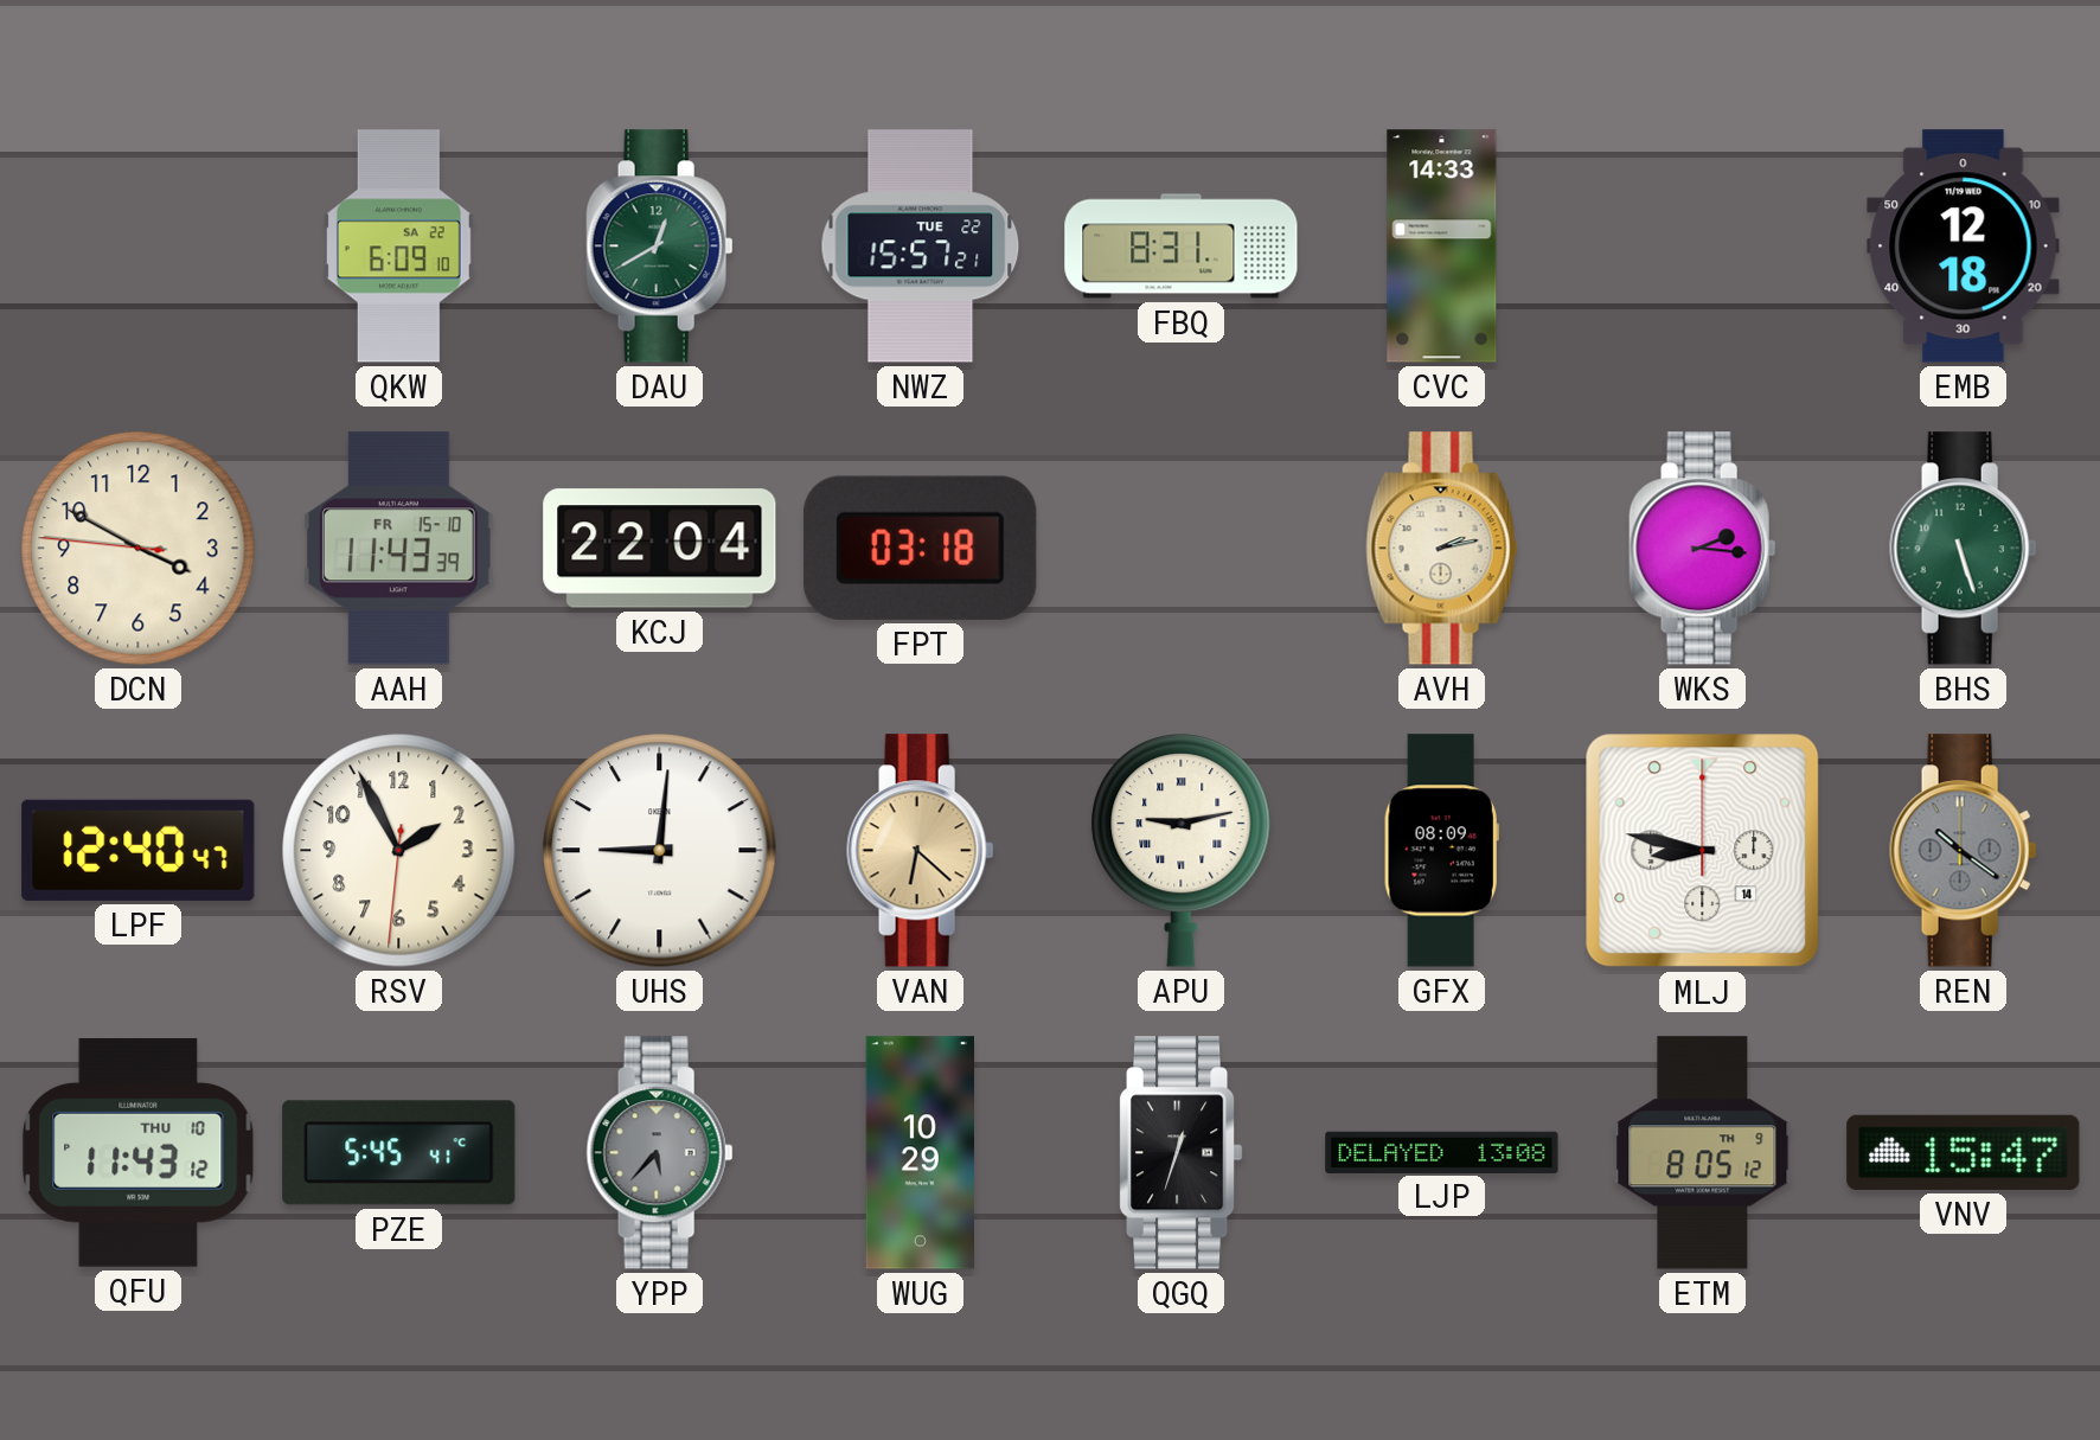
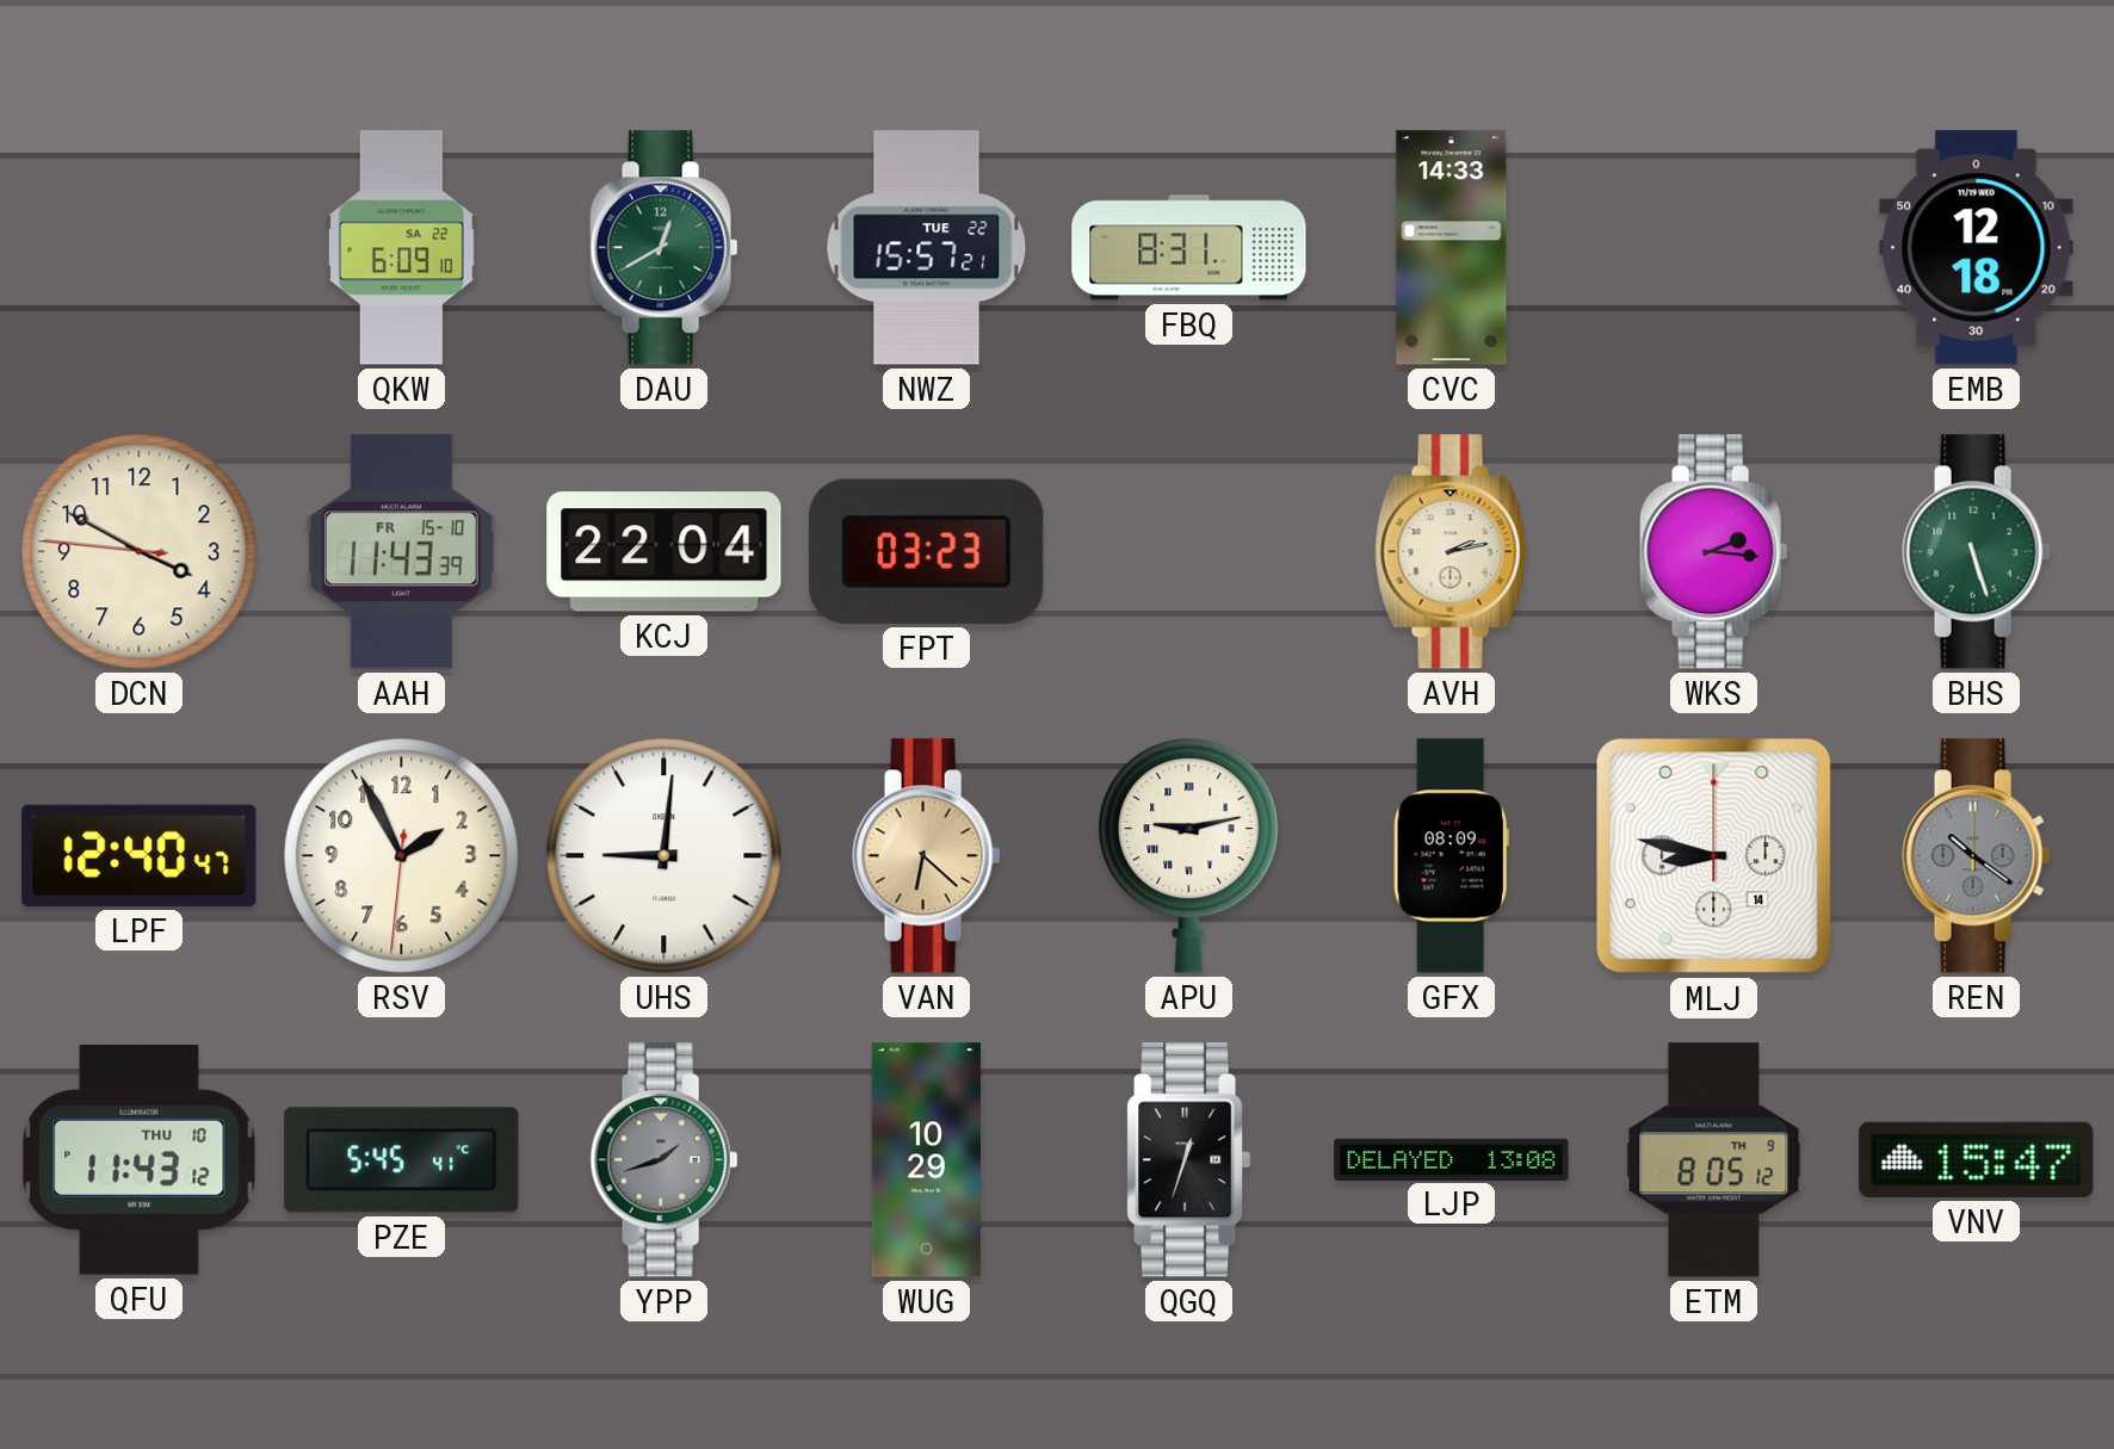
FPT: 03:18 -> 03:23 (927, 551)
YPP: 5:37 -> 1:42 (665, 1160)
